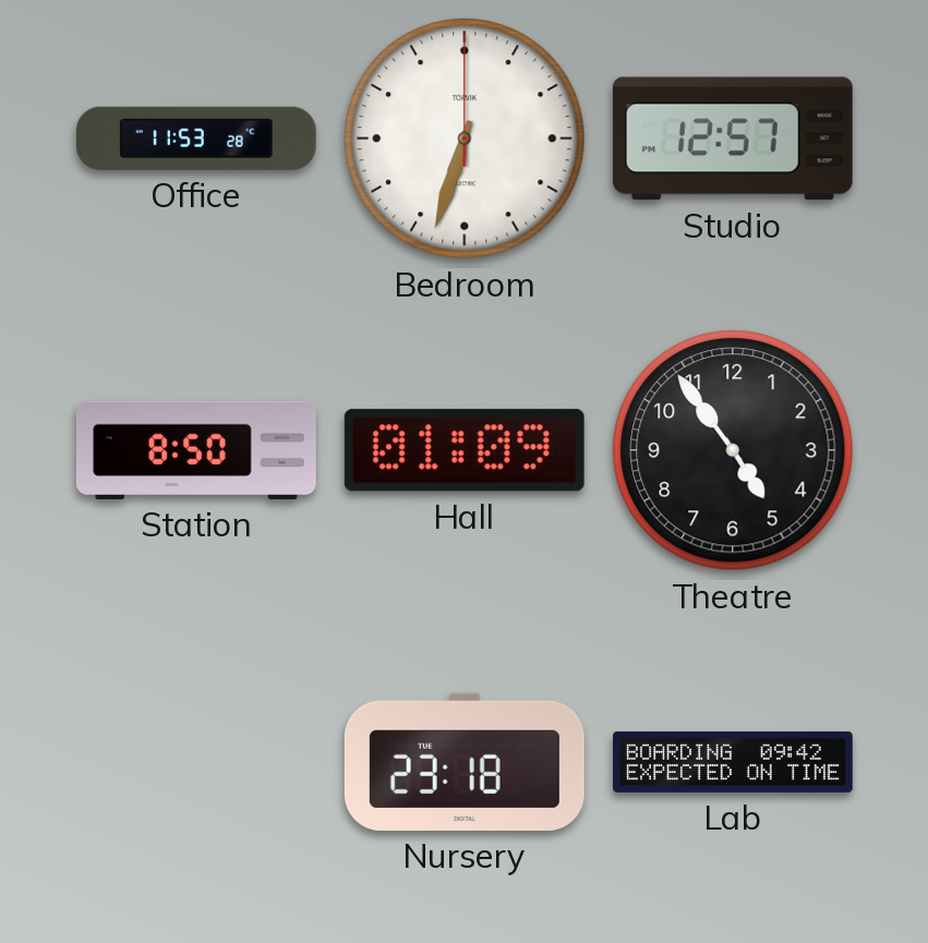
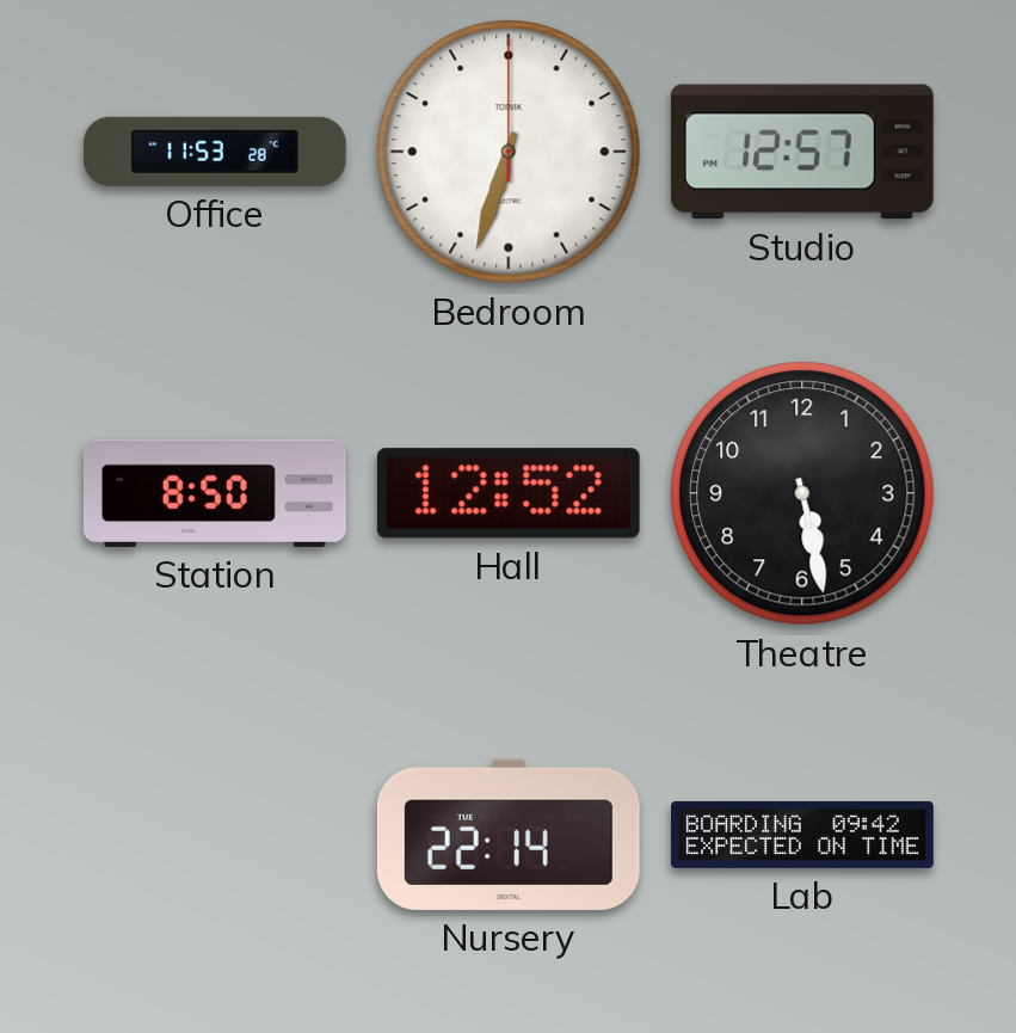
Hall: 01:09 -> 12:52 (509, 493)
Theatre: 4:54 -> 5:28 (802, 493)
Nursery: 23:18 -> 22:14 (509, 835)
